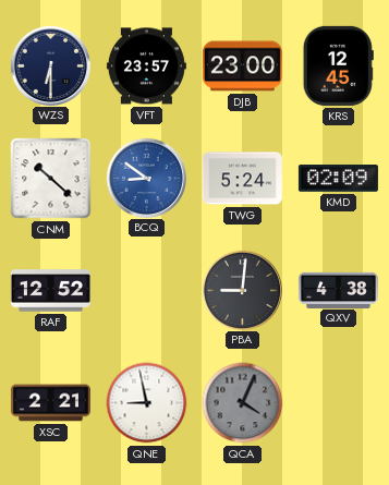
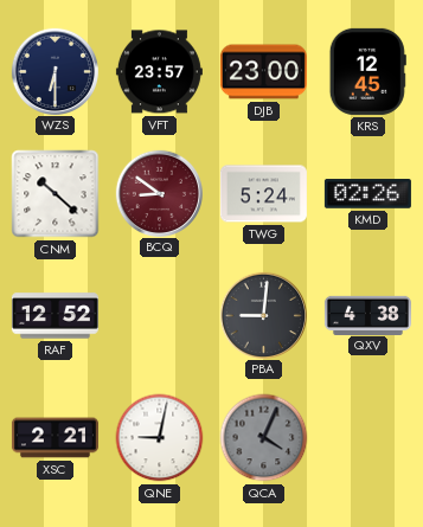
BCQ dial: blue -> burgundy (159, 193)
KMD: 02:09 -> 02:26 (367, 194)
QNE: 8:58 -> 9:02 (160, 438)
